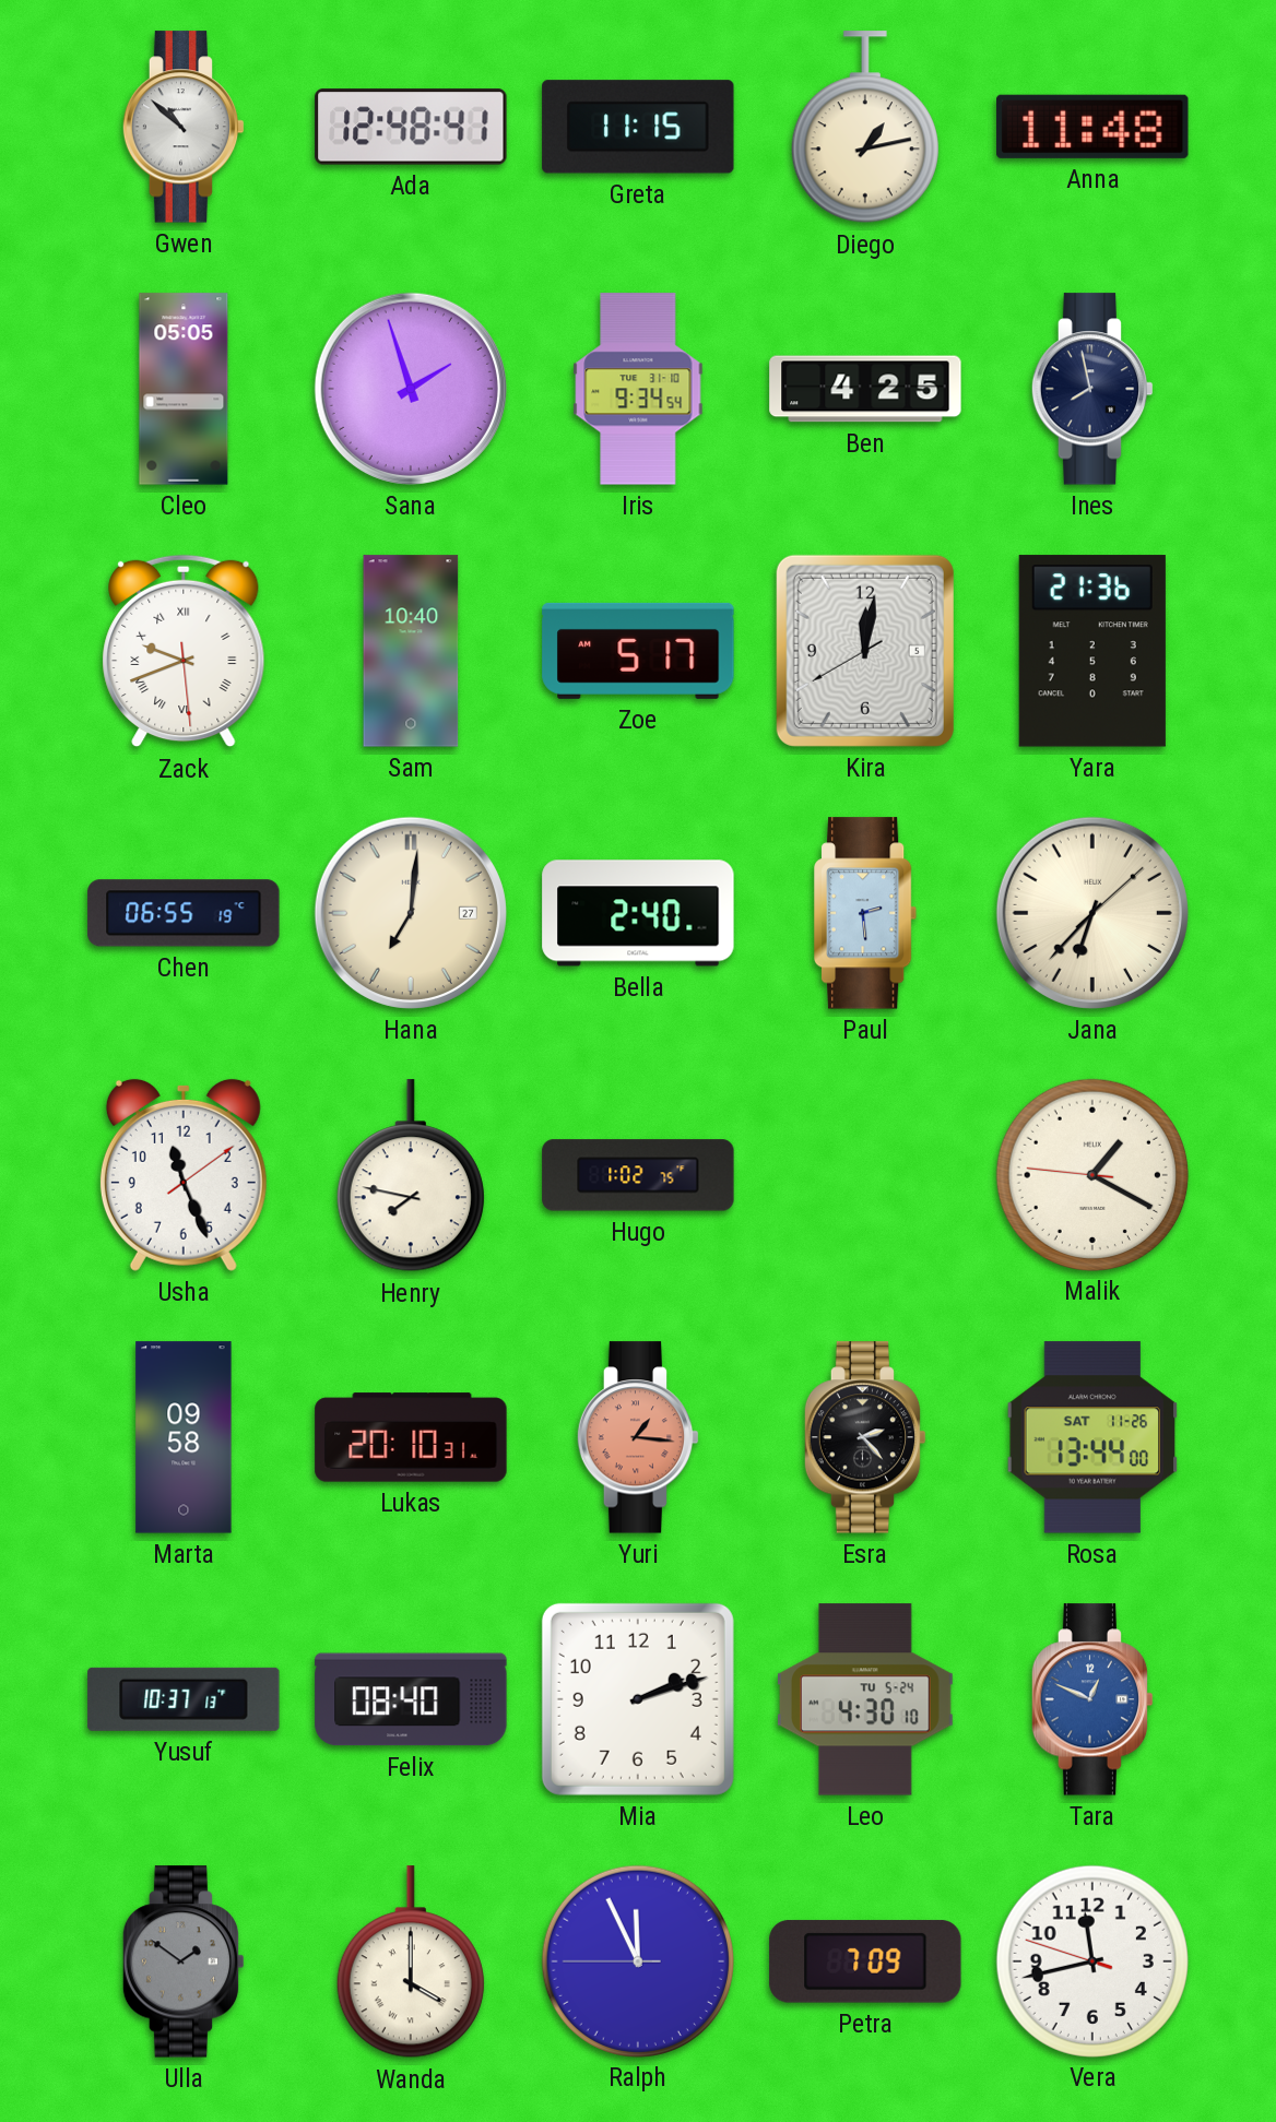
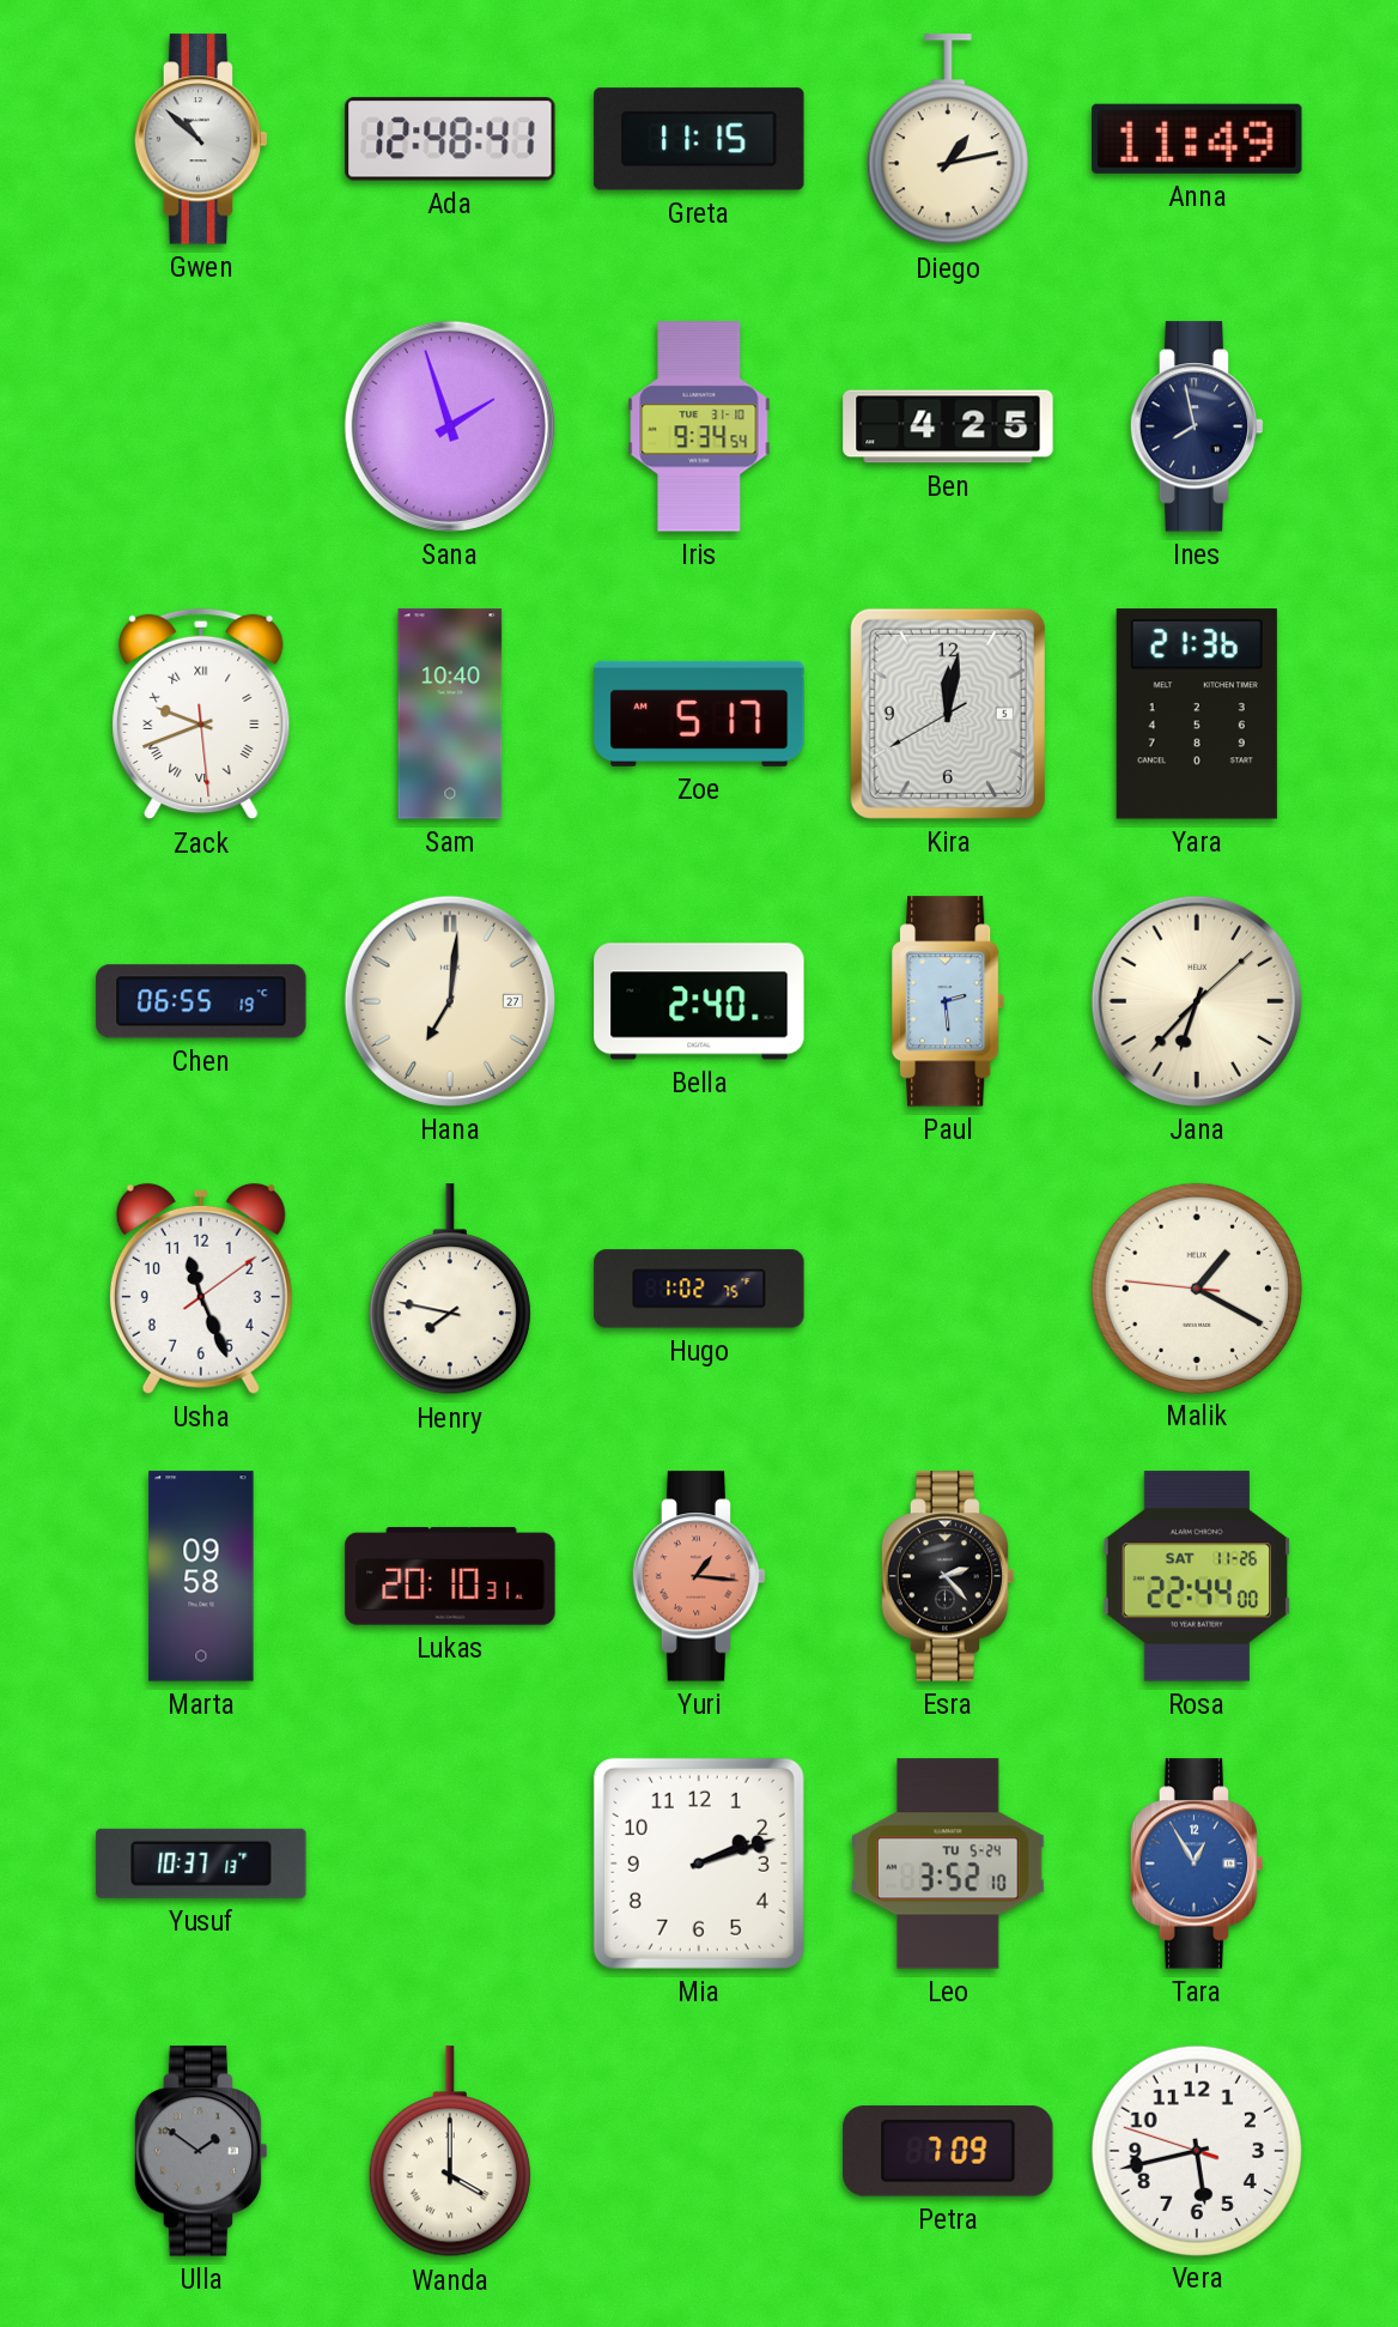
Anna: 11:48 -> 11:49 (1197, 139)
Cleo: 05:05 -> none (184, 389)
Rosa: 13:44 -> 22:44 (1196, 1576)
Felix: 08:40 -> none (411, 1699)
Leo: 4:30 -> 3:52 (948, 1864)
Tara: 12:49 -> 12:55 (1197, 1864)
Ralph: 11:55 -> none (637, 1960)
Vera: 11:42 -> 5:42 (1196, 2150)
